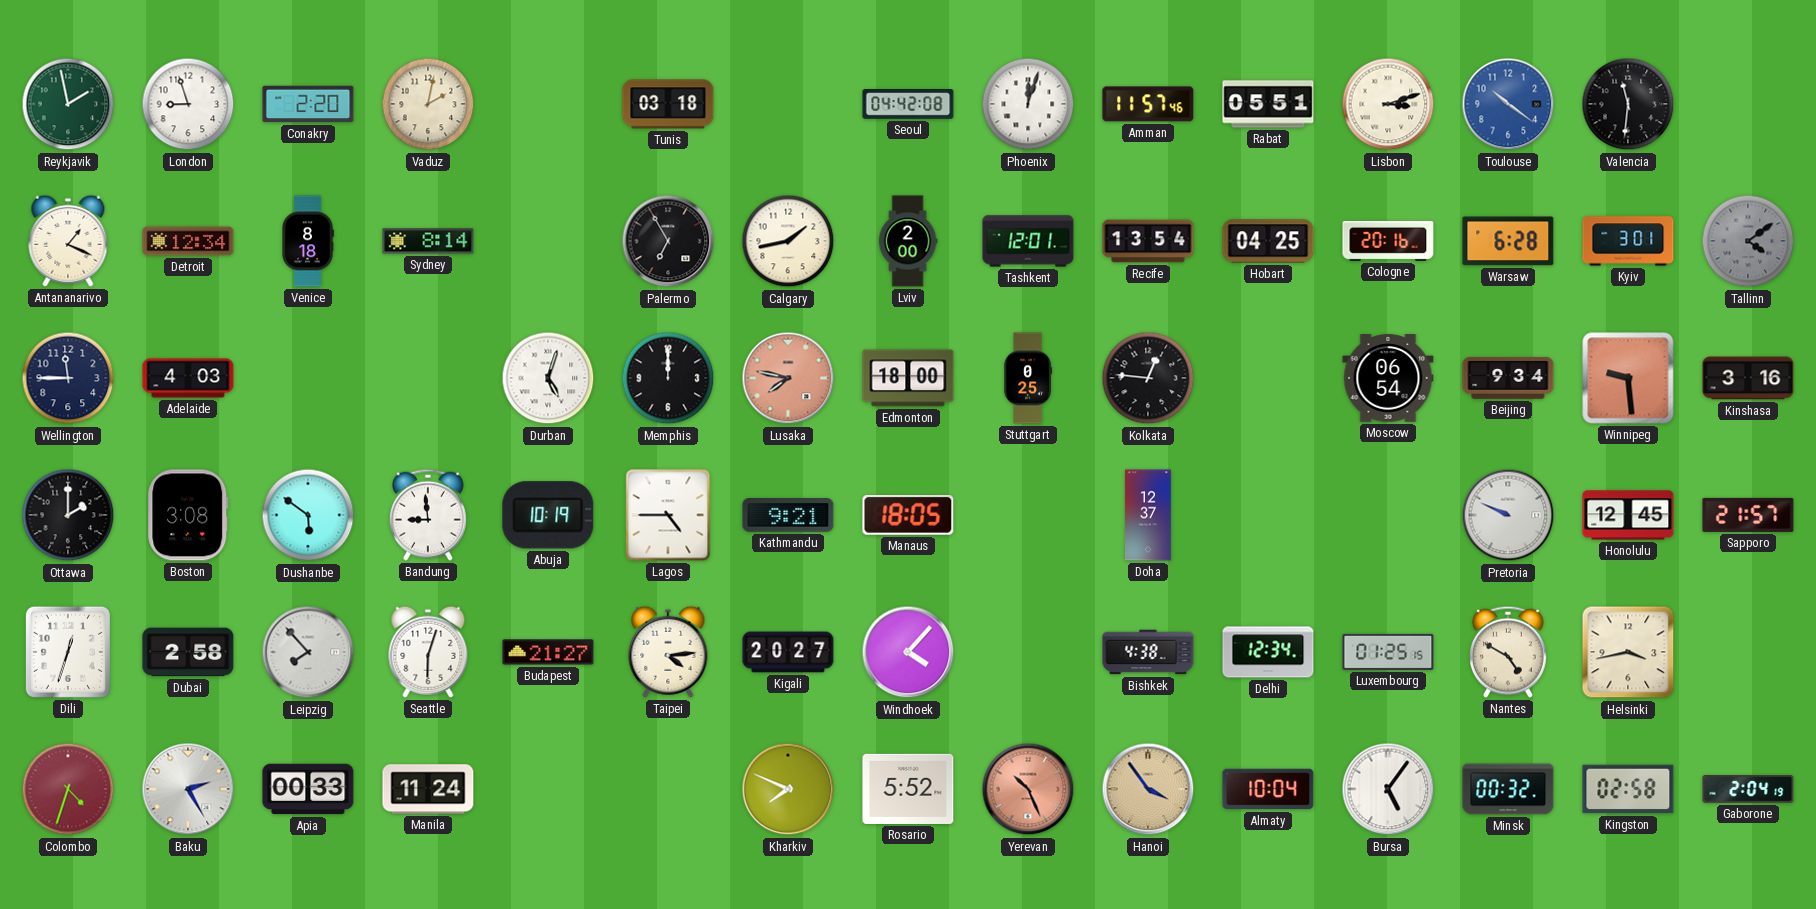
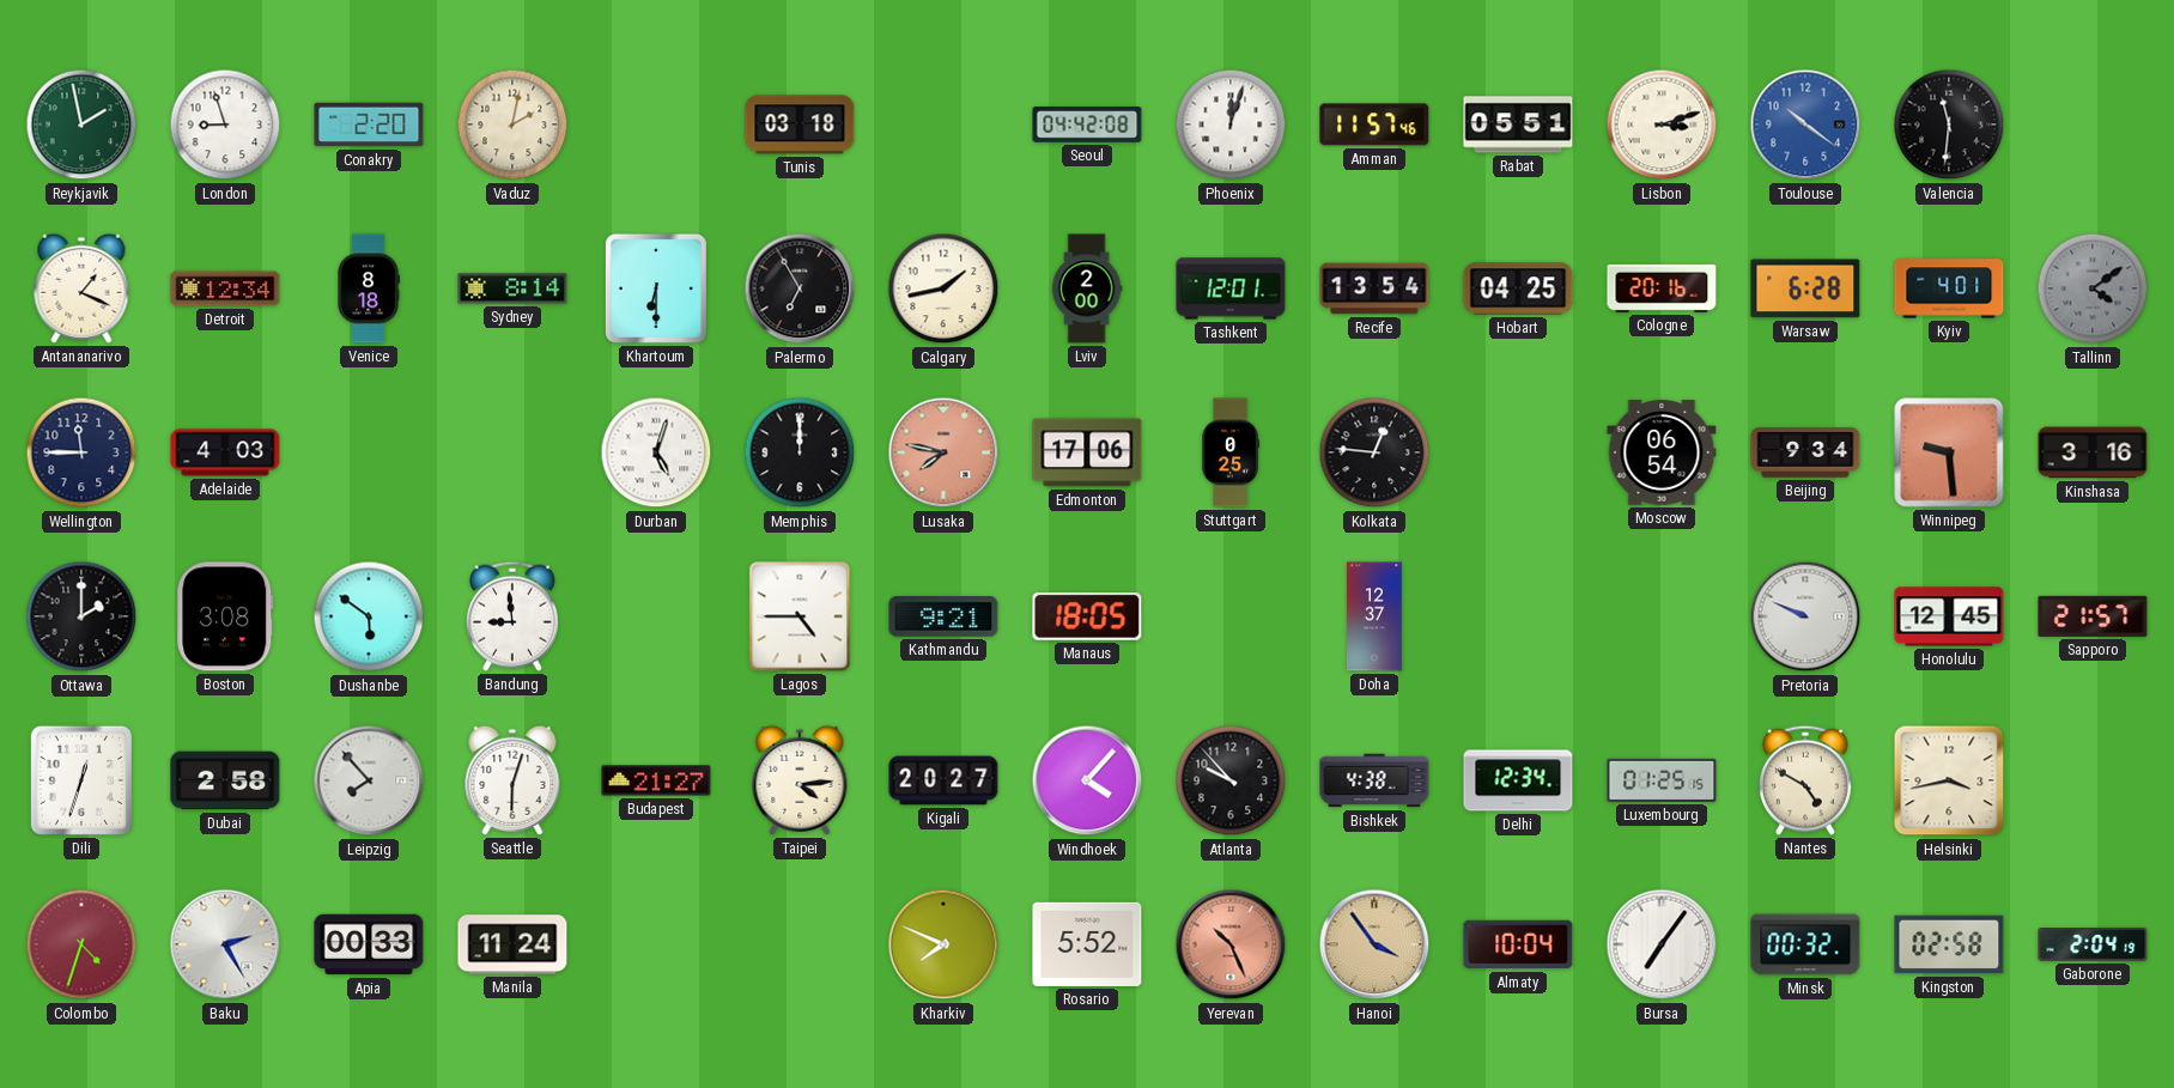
Khartoum: none -> 6:30 (656, 288)
Kyiv: 3:01 -> 4:01 (1949, 288)
Edmonton: 18:00 -> 17:06 (1087, 452)
Abuja: 10:19 -> none (548, 515)
Atlanta: none -> 9:53 (1231, 780)
Bursa: 5:06 -> 7:06 (1662, 944)
